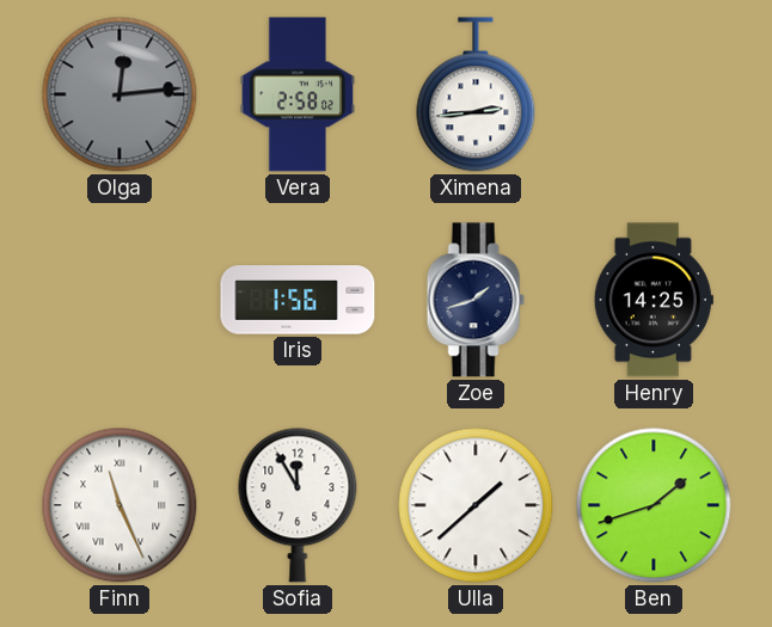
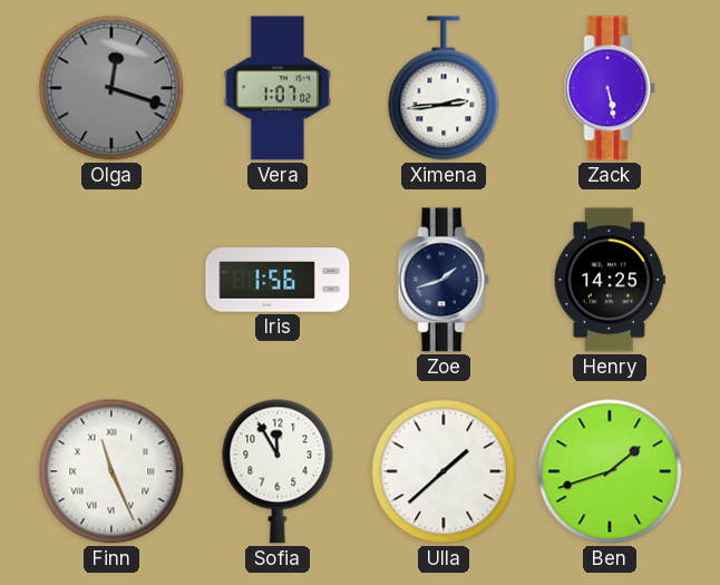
Olga: 12:14 -> 12:18 (111, 88)
Vera: 2:58 -> 1:07 (278, 88)
Zack: none -> 5:28 (610, 88)
